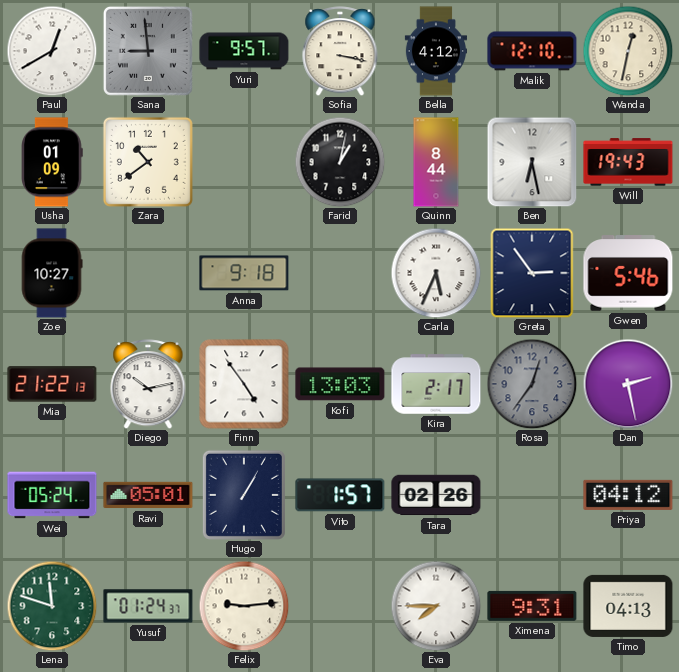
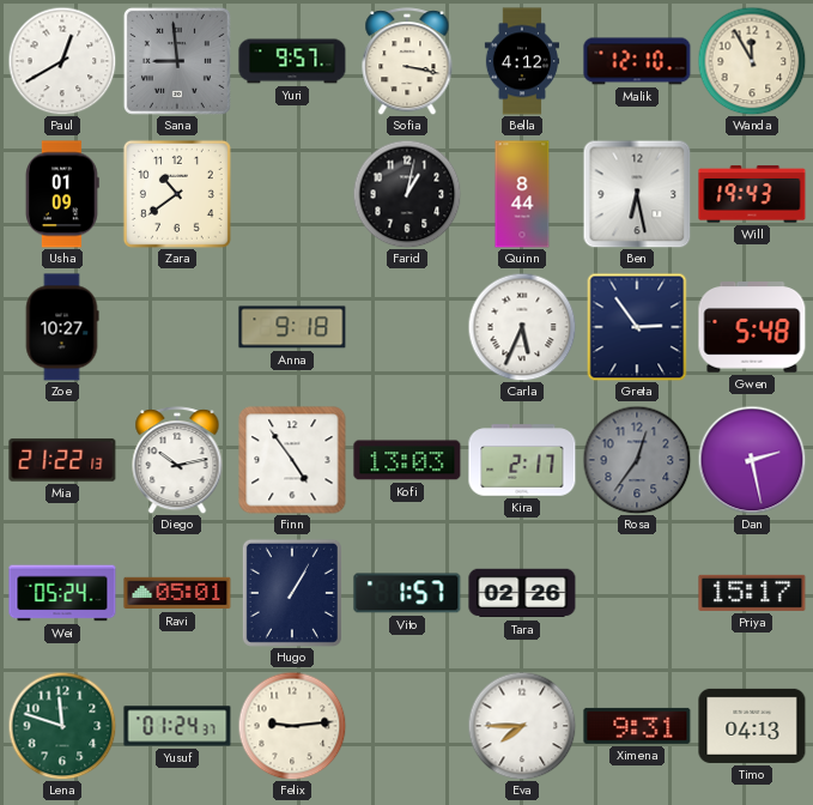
Wanda: 12:32 -> 11:55 (752, 61)
Gwen: 5:46 -> 5:48 (752, 327)
Priya: 04:12 -> 15:17 (752, 593)
